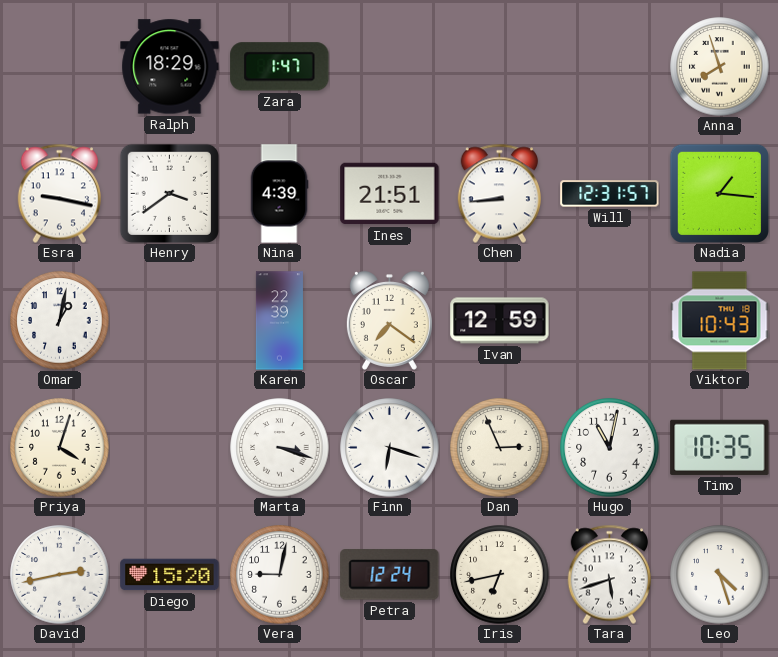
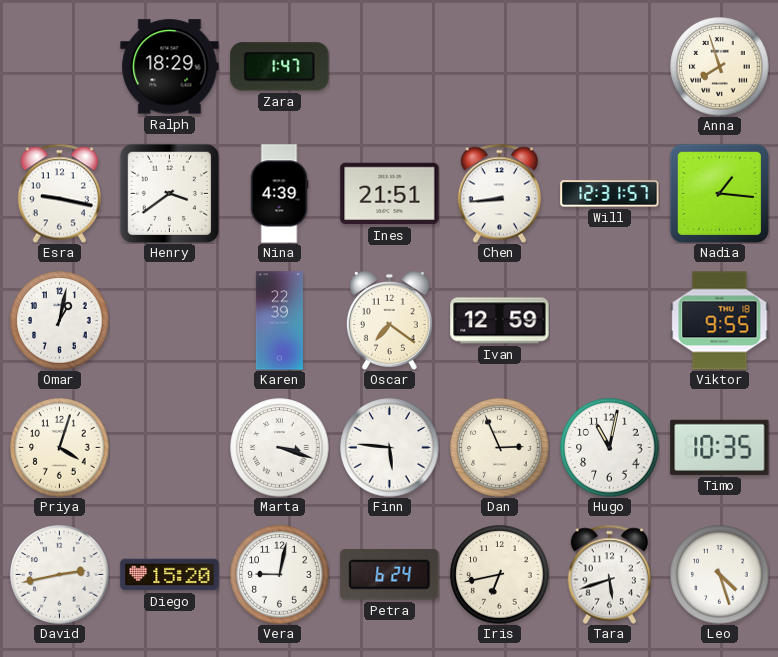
Viktor: 10:43 -> 9:55 (720, 321)
Finn: 6:18 -> 5:46 (390, 448)
Petra: 12:24 -> 6:24 (390, 575)
